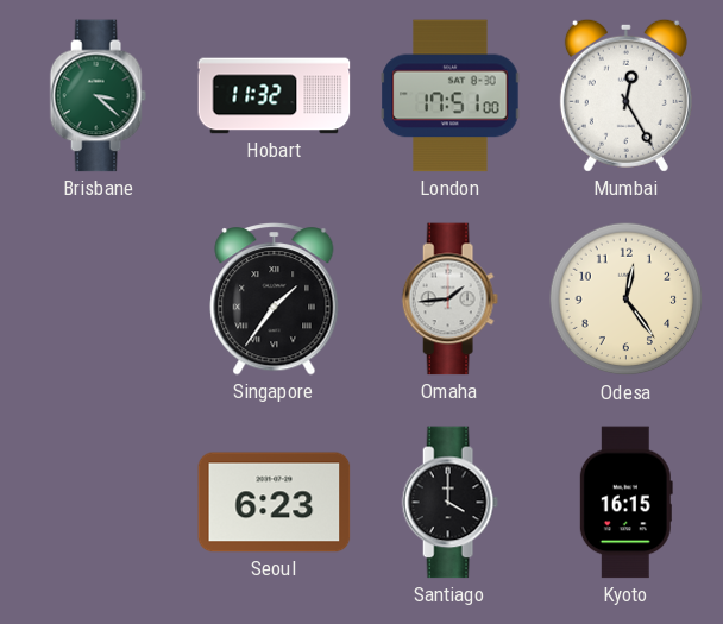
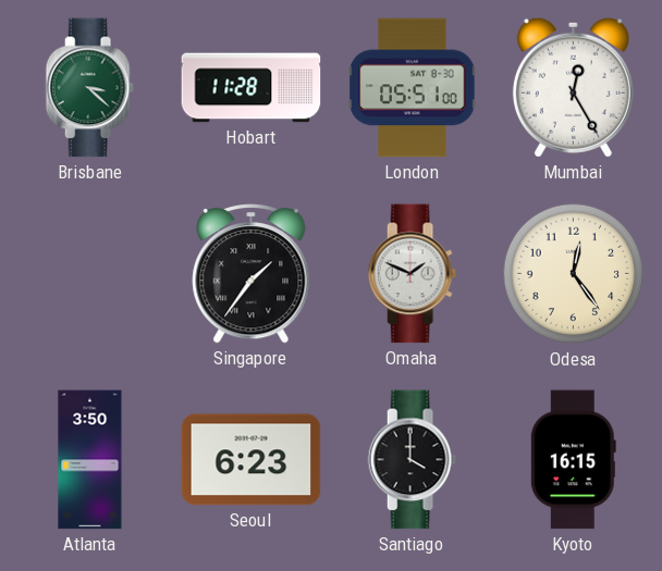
Hobart: 11:32 -> 11:28 (252, 88)
London: 17:51 -> 05:51 (413, 88)
Omaha: 1:44 -> 1:49 (412, 274)
Atlanta: none -> 3:50 (90, 460)
